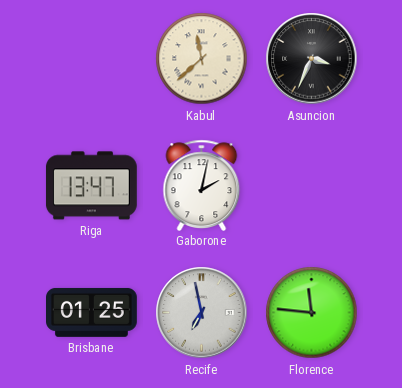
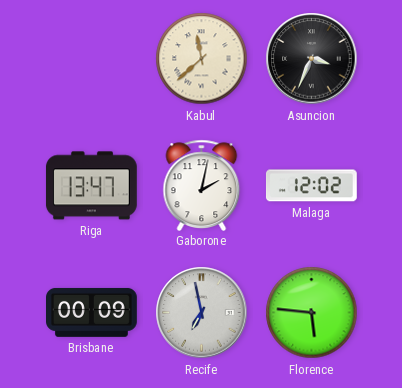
Malaga: none -> 12:02 (311, 186)
Brisbane: 01:25 -> 00:09 (92, 312)
Florence: 11:46 -> 5:46 (312, 313)
